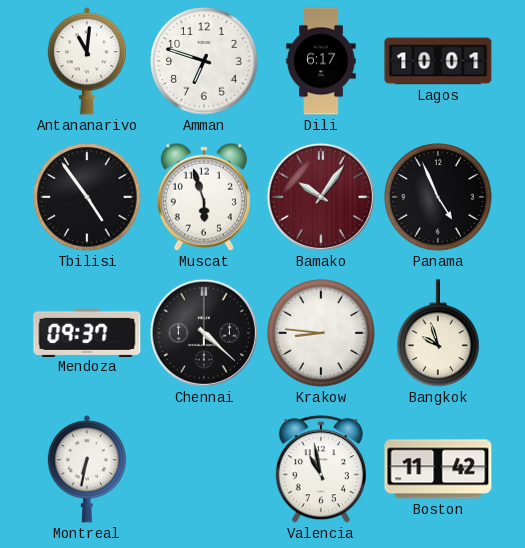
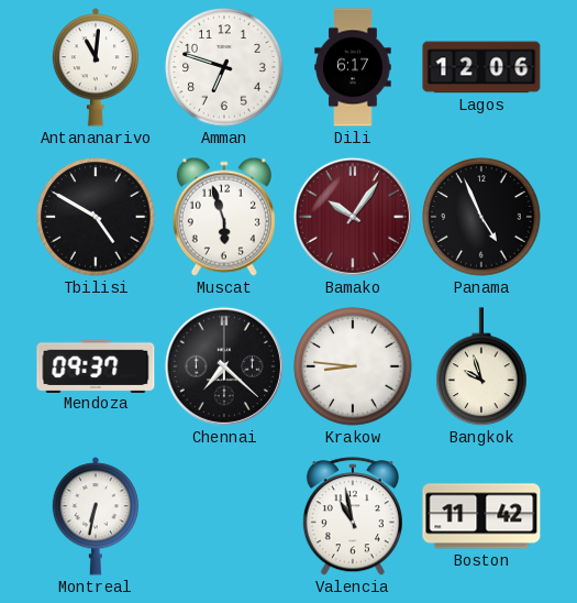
Lagos: 10:01 -> 12:06 (481, 67)
Tbilisi: 4:54 -> 4:50 (96, 217)
Chennai: 4:22 -> 7:22 (224, 366)
